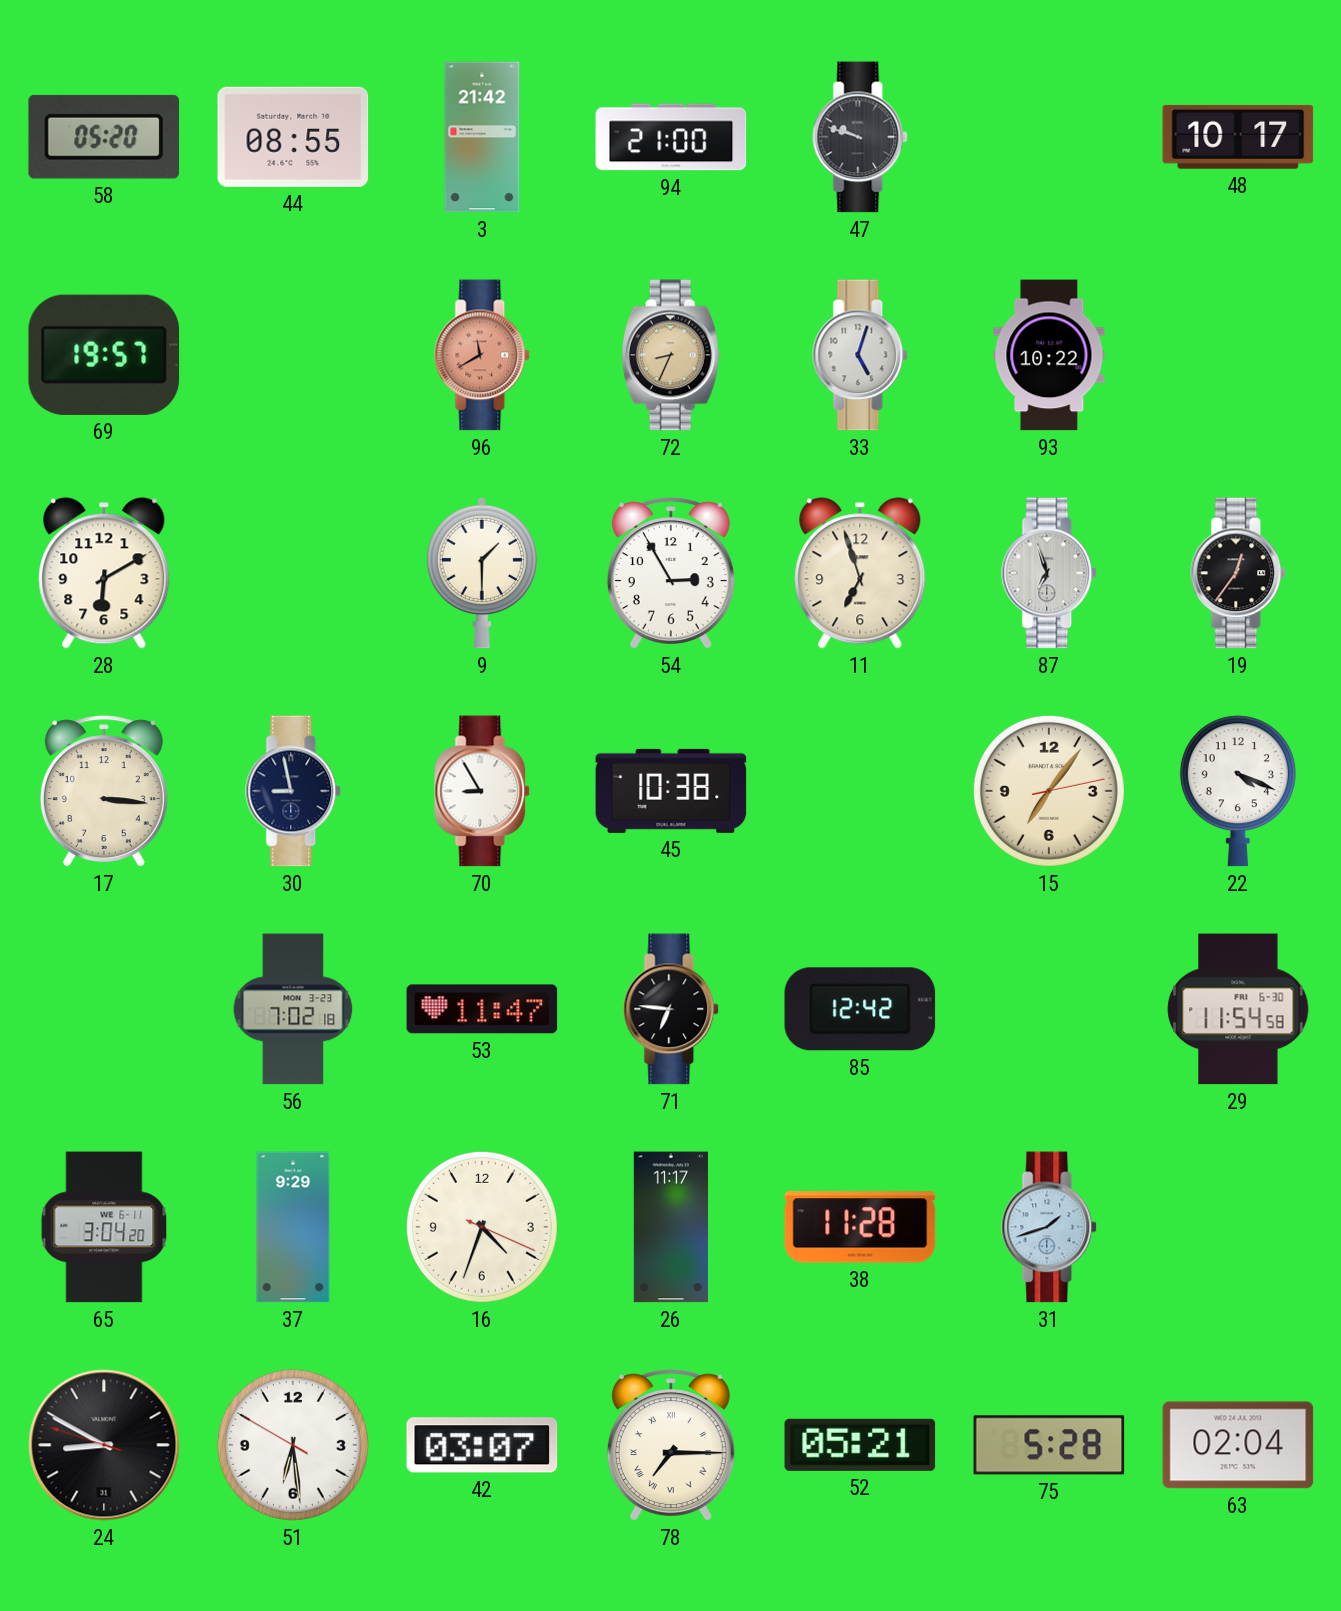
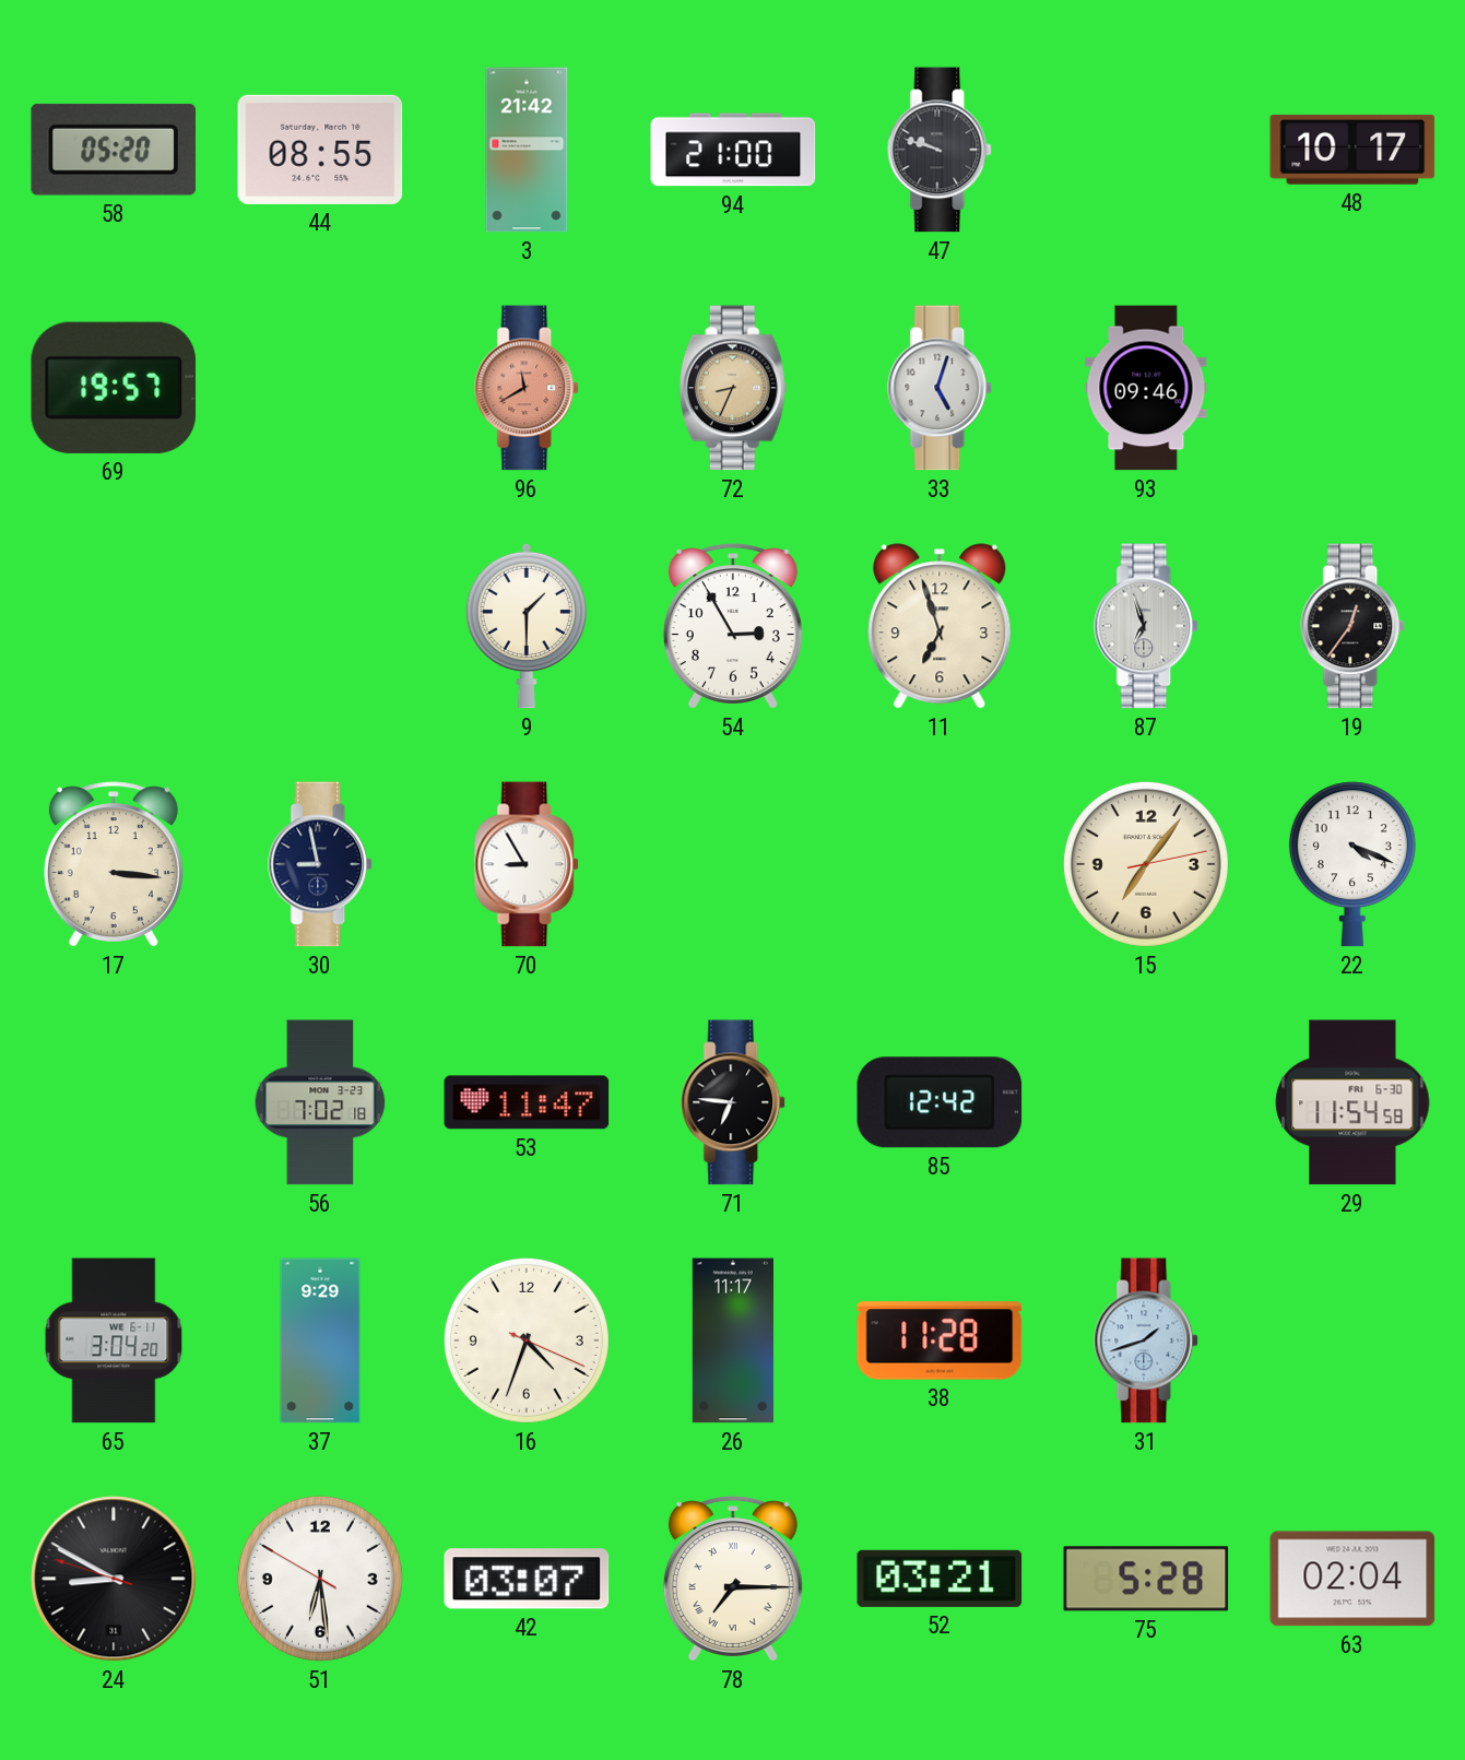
93: 10:22 -> 09:46 (1146, 388)
28: 6:10 -> none (104, 573)
45: 10:38 -> none (671, 791)
52: 05:21 -> 03:21 (940, 1579)
